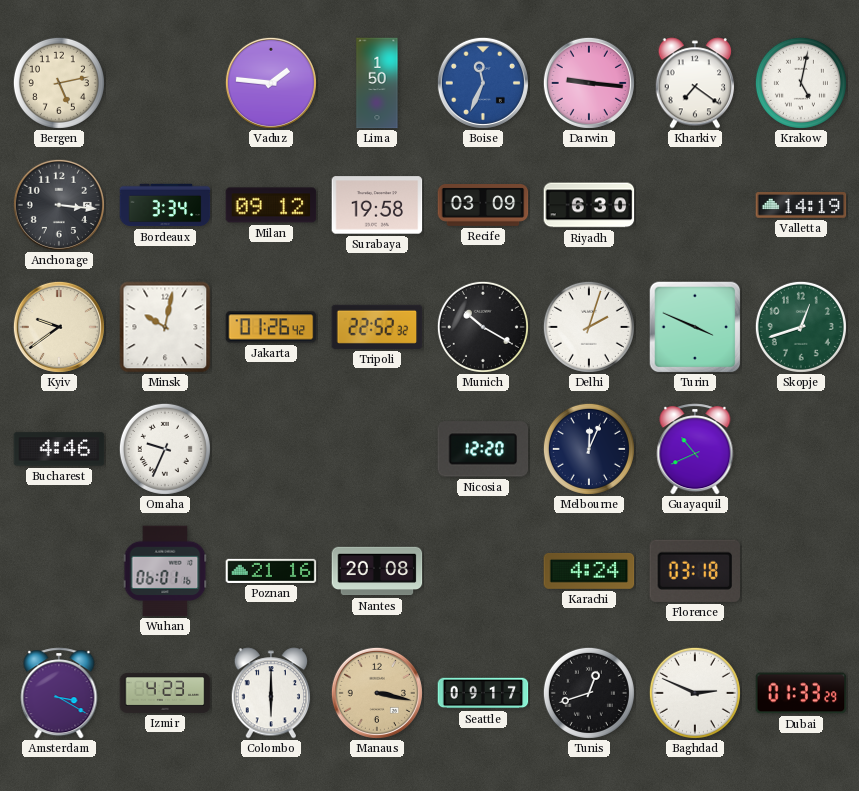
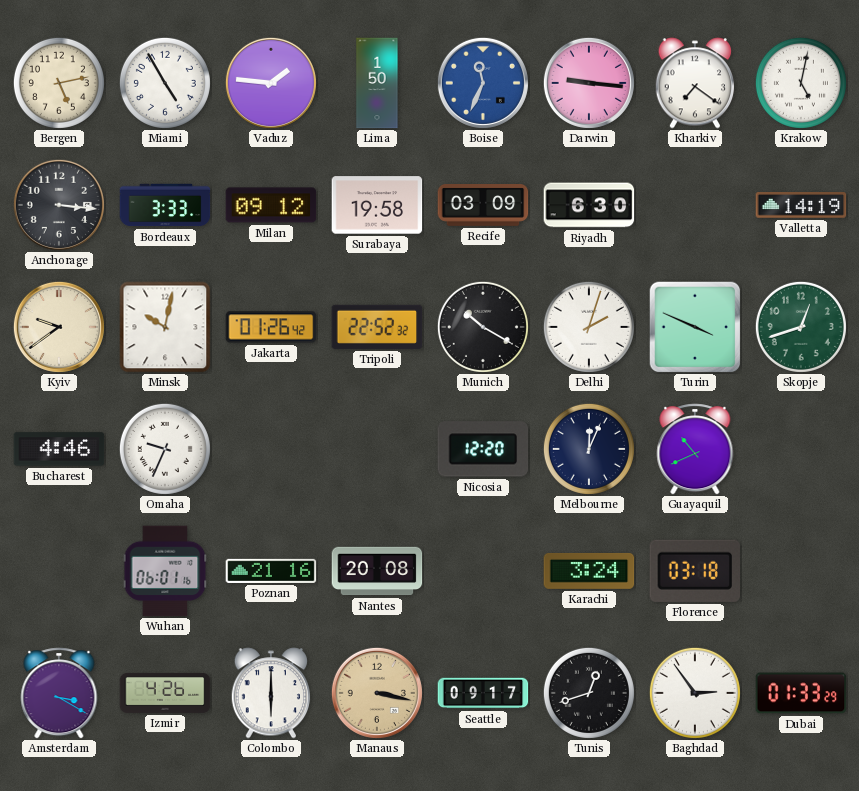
Miami: none -> 4:55 (165, 83)
Bordeaux: 3:34 -> 3:33 (165, 205)
Karachi: 4:24 -> 3:24 (589, 571)
Izmir: 4:23 -> 4:26 (165, 693)
Baghdad: 2:49 -> 2:54 (695, 693)
